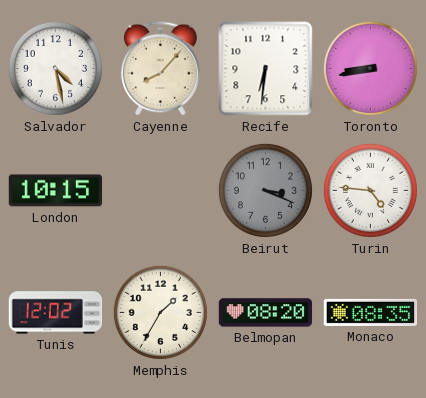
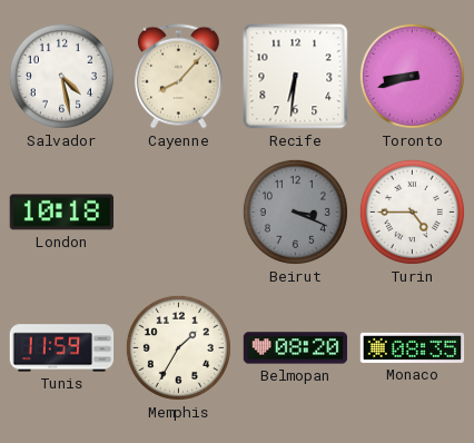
Toronto: 8:43 -> 8:42 (412, 76)
London: 10:15 -> 10:18 (62, 213)
Turin: 4:46 -> 4:45 (412, 211)
Tunis: 12:02 -> 11:59 (62, 348)
